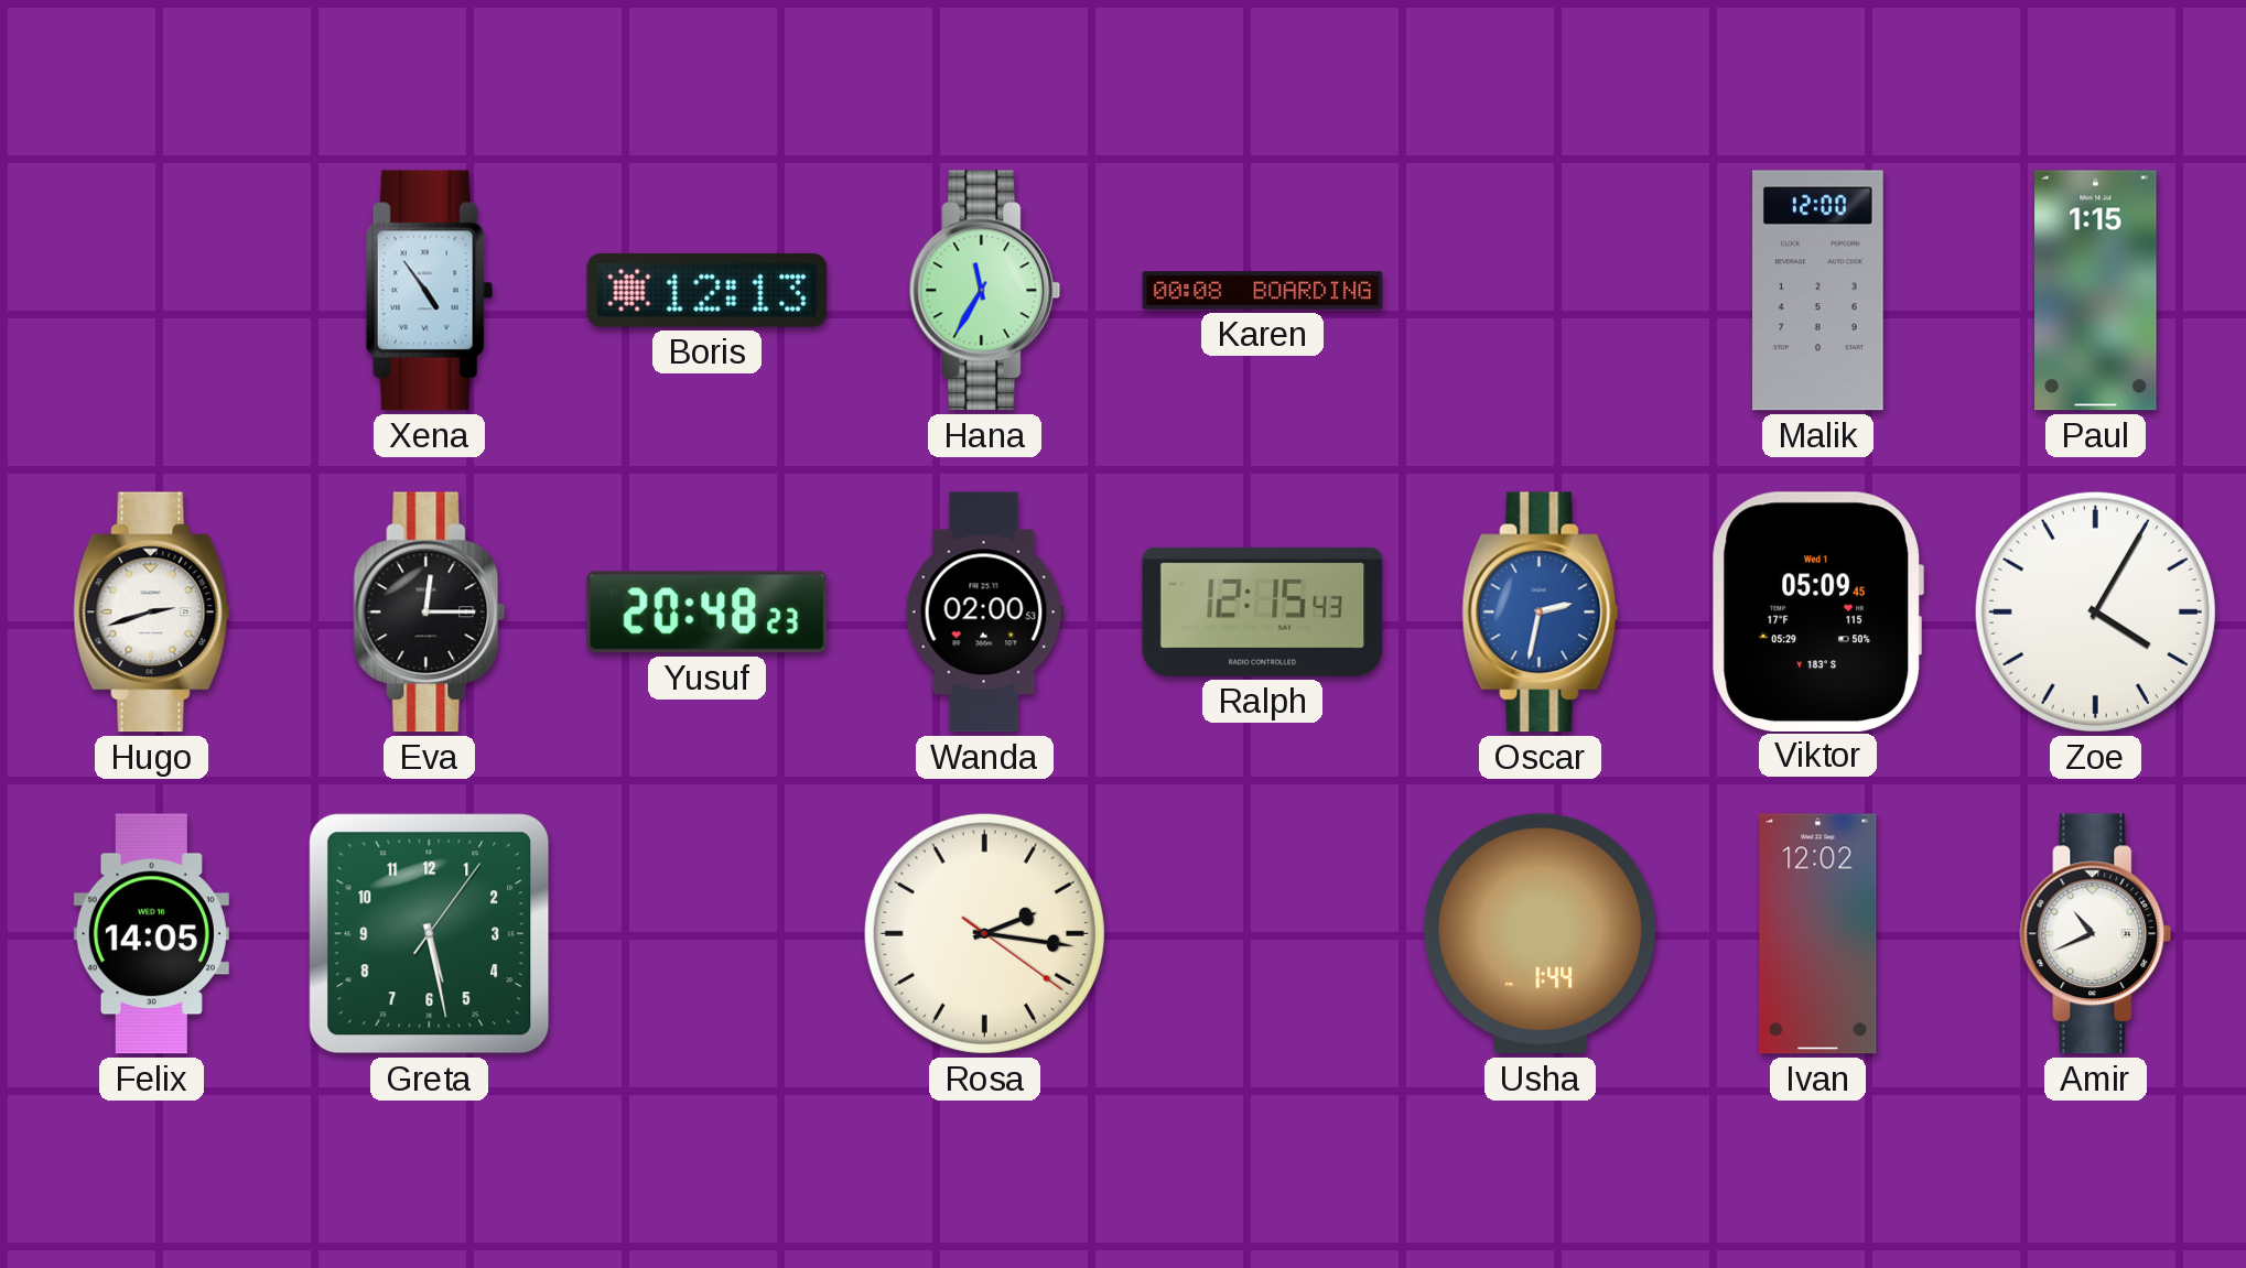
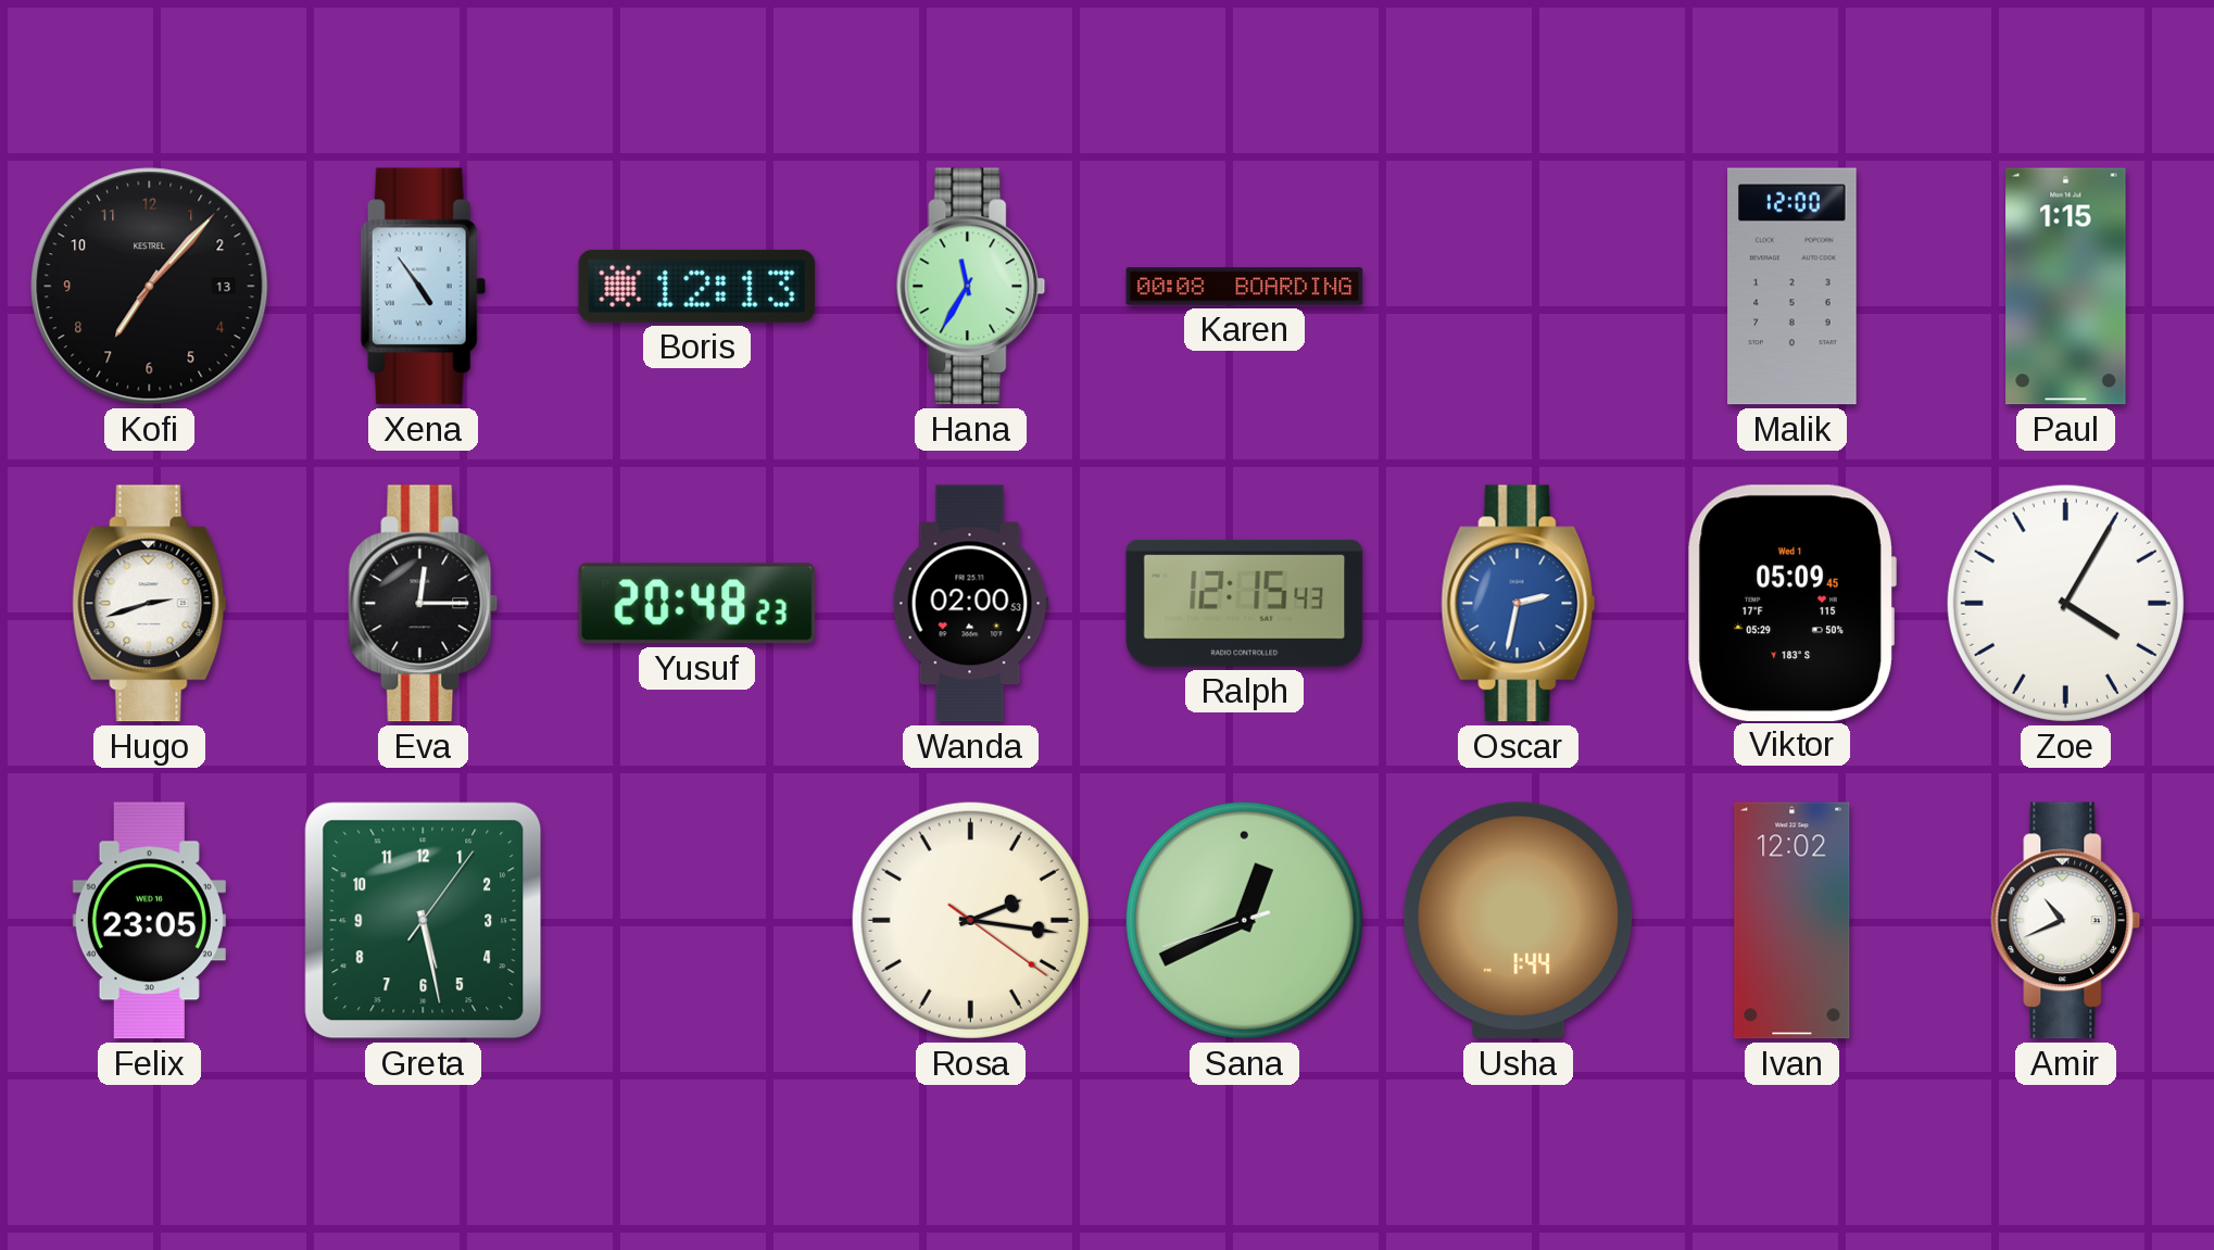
Kofi: none -> 7:07 (150, 287)
Felix: 14:05 -> 23:05 (149, 921)
Sana: none -> 12:40 (1244, 920)
